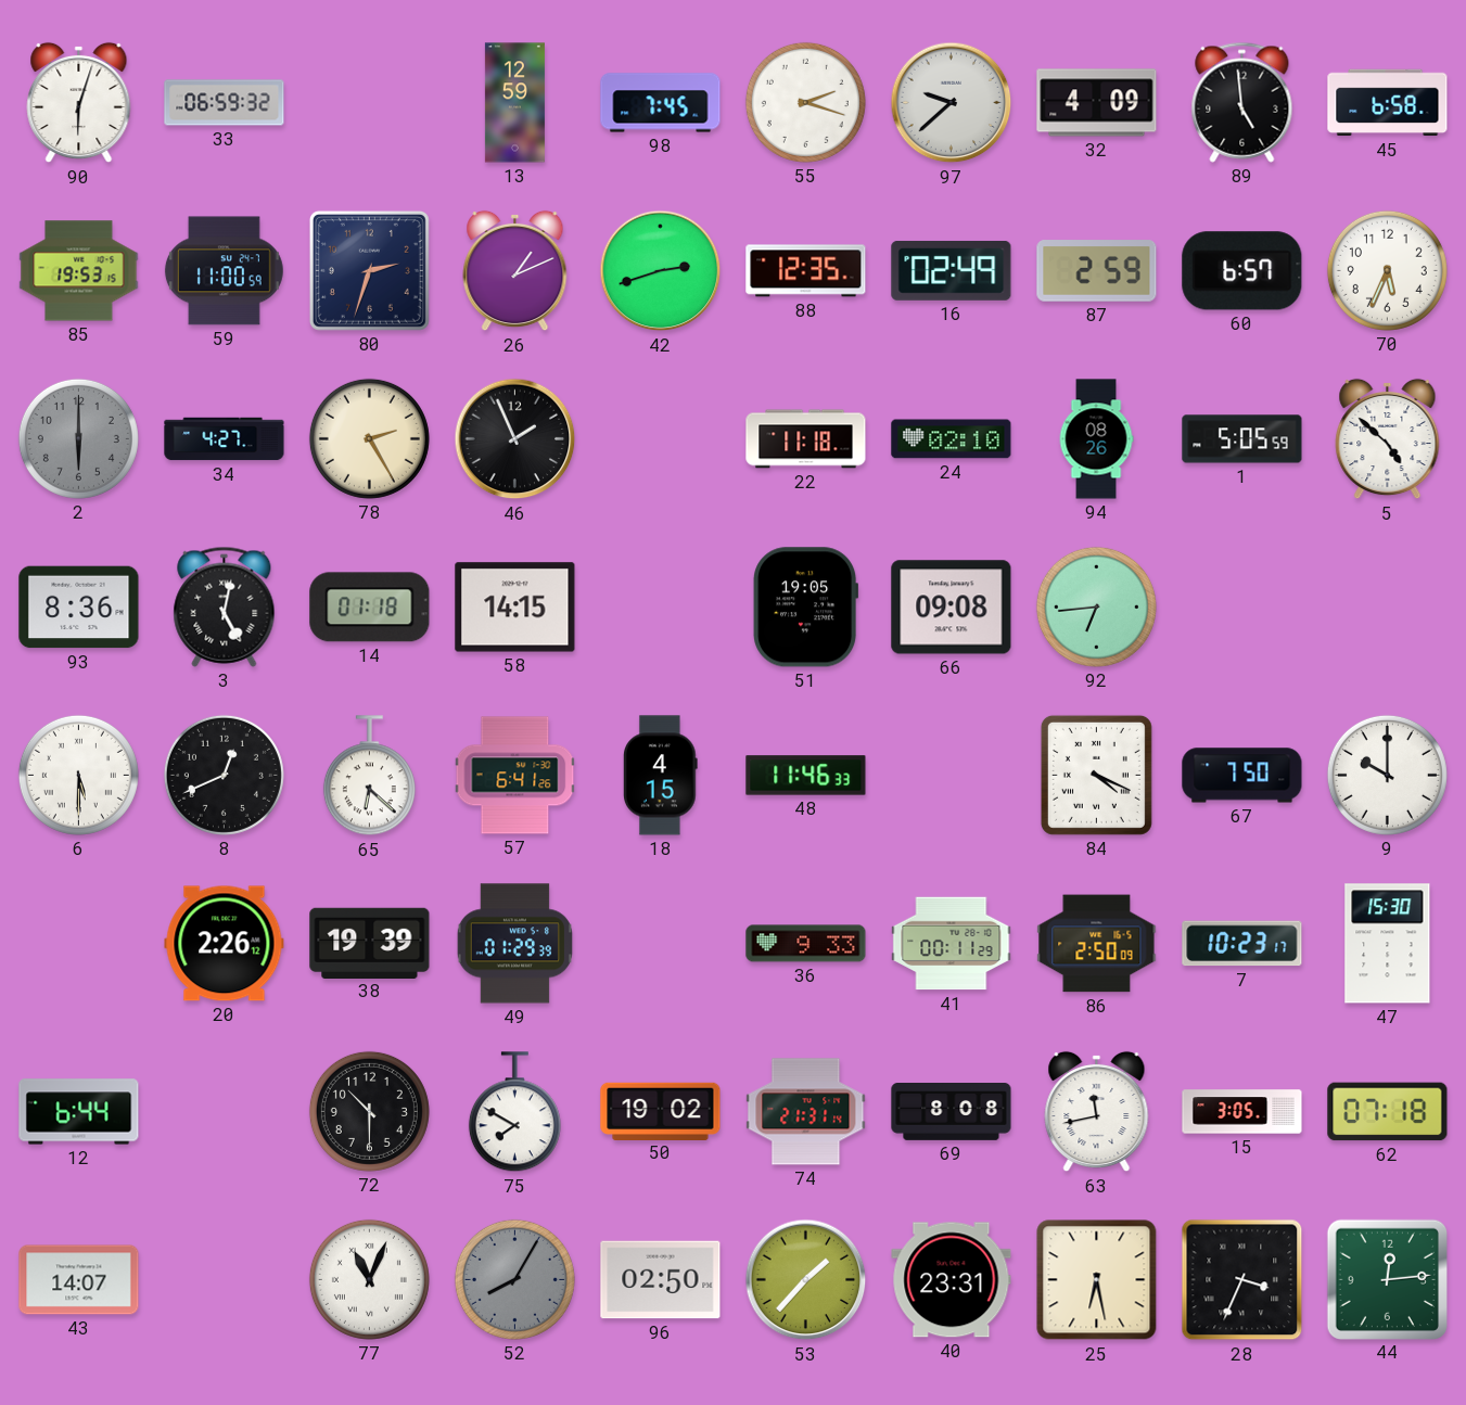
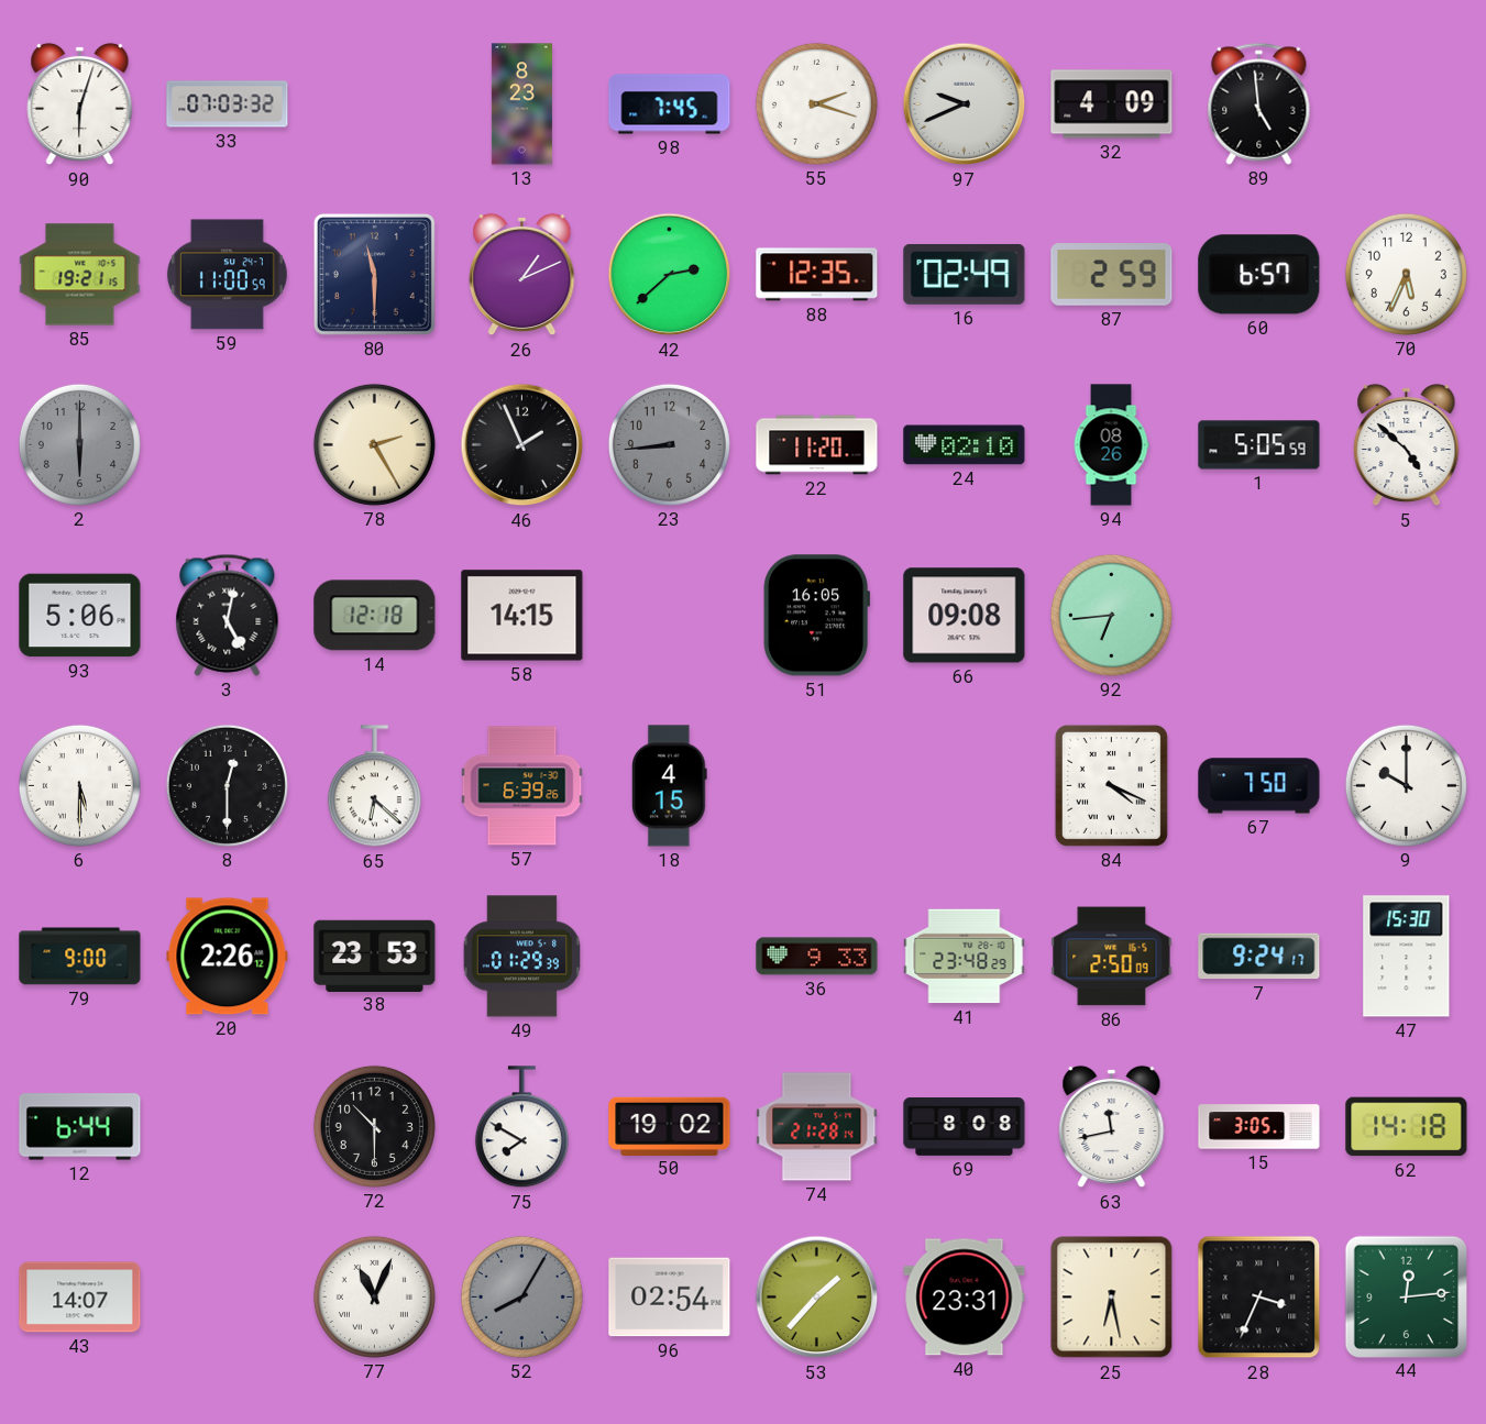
33: 06:59 -> 07:03 (228, 104)
13: 12:59 -> 8:23 (521, 104)
97: 9:38 -> 9:41 (965, 104)
45: 6:58 -> none (1388, 103)
85: 19:53 -> 19:21 (80, 275)
80: 2:33 -> 11:30 (374, 274)
42: 2:42 -> 2:38 (670, 275)
34: 4:27 -> none (225, 439)
23: none -> 8:44 (669, 444)
22: 11:18 -> 11:20 (817, 445)
93: 8:36 -> 5:06 (80, 616)
14: 01:18 -> 12:18 (375, 616)
51: 19:05 -> 16:05 (817, 616)
8: 12:41 -> 12:30 (227, 785)
57: 6:41 -> 6:39 (522, 786)
48: 11:46 -> none (806, 776)
79: none -> 9:00 (80, 957)
38: 19:39 -> 23:53 (375, 956)
41: 00:11 -> 23:48 (965, 957)
7: 10:23 -> 9:24 (1259, 957)
74: 21:31 -> 21:28 (817, 1127)
62: 07:18 -> 14:18 (1407, 1127)
96: 02:50 -> 02:54 (670, 1298)
